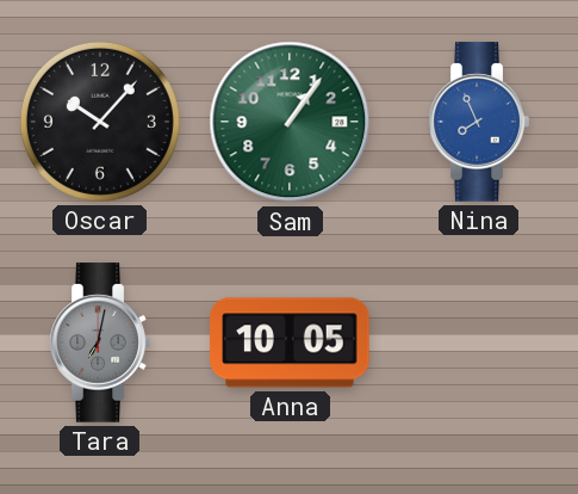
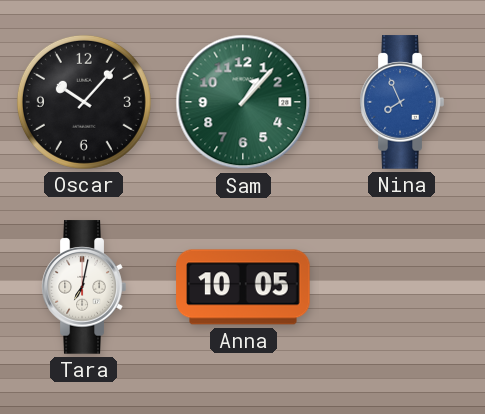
Sam: 1:06 -> 1:07 (243, 102)
Tara dial: grey -> white (84, 287)
